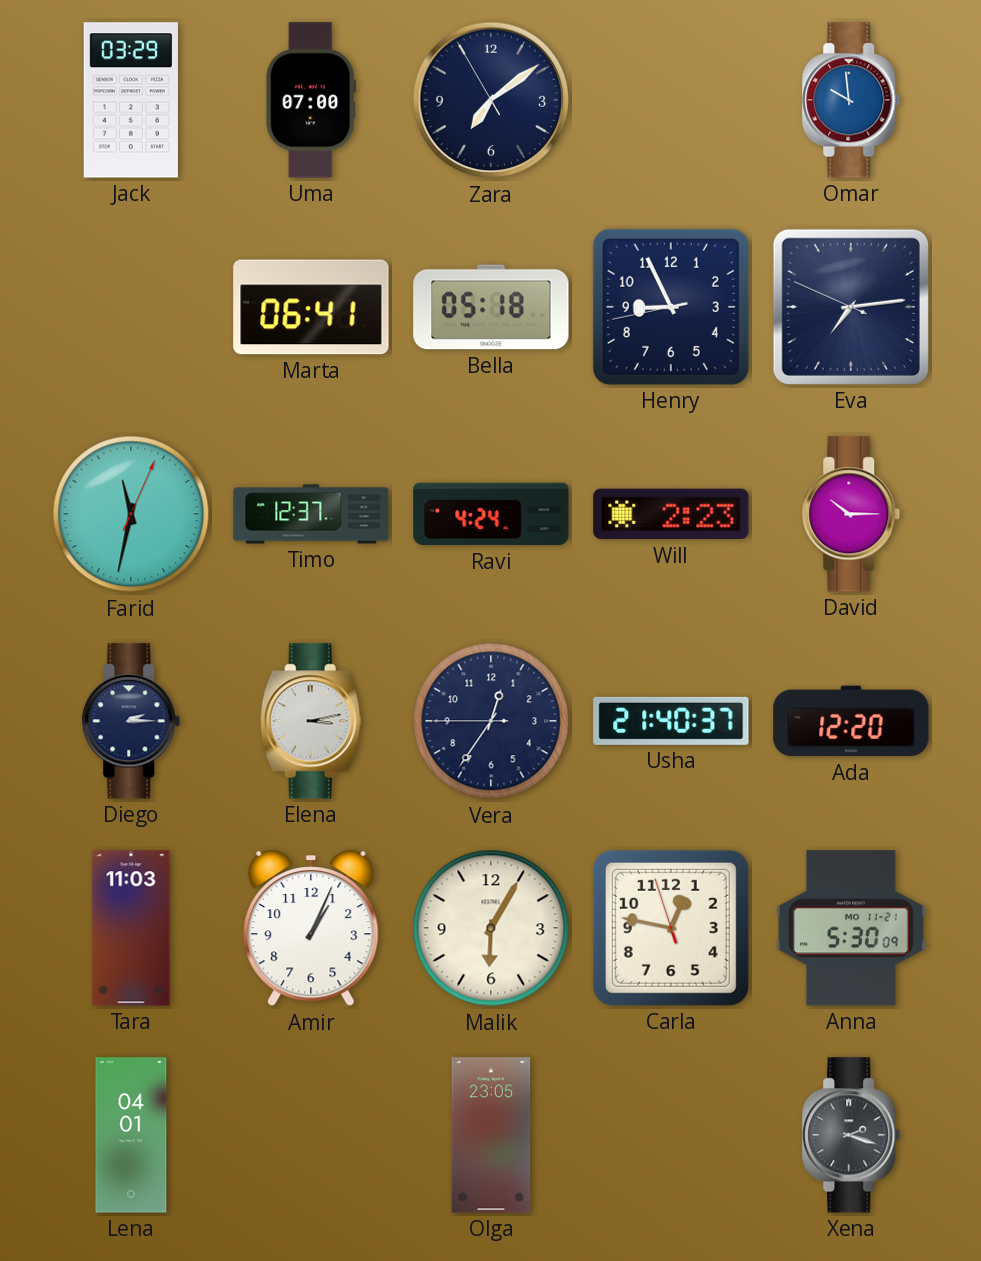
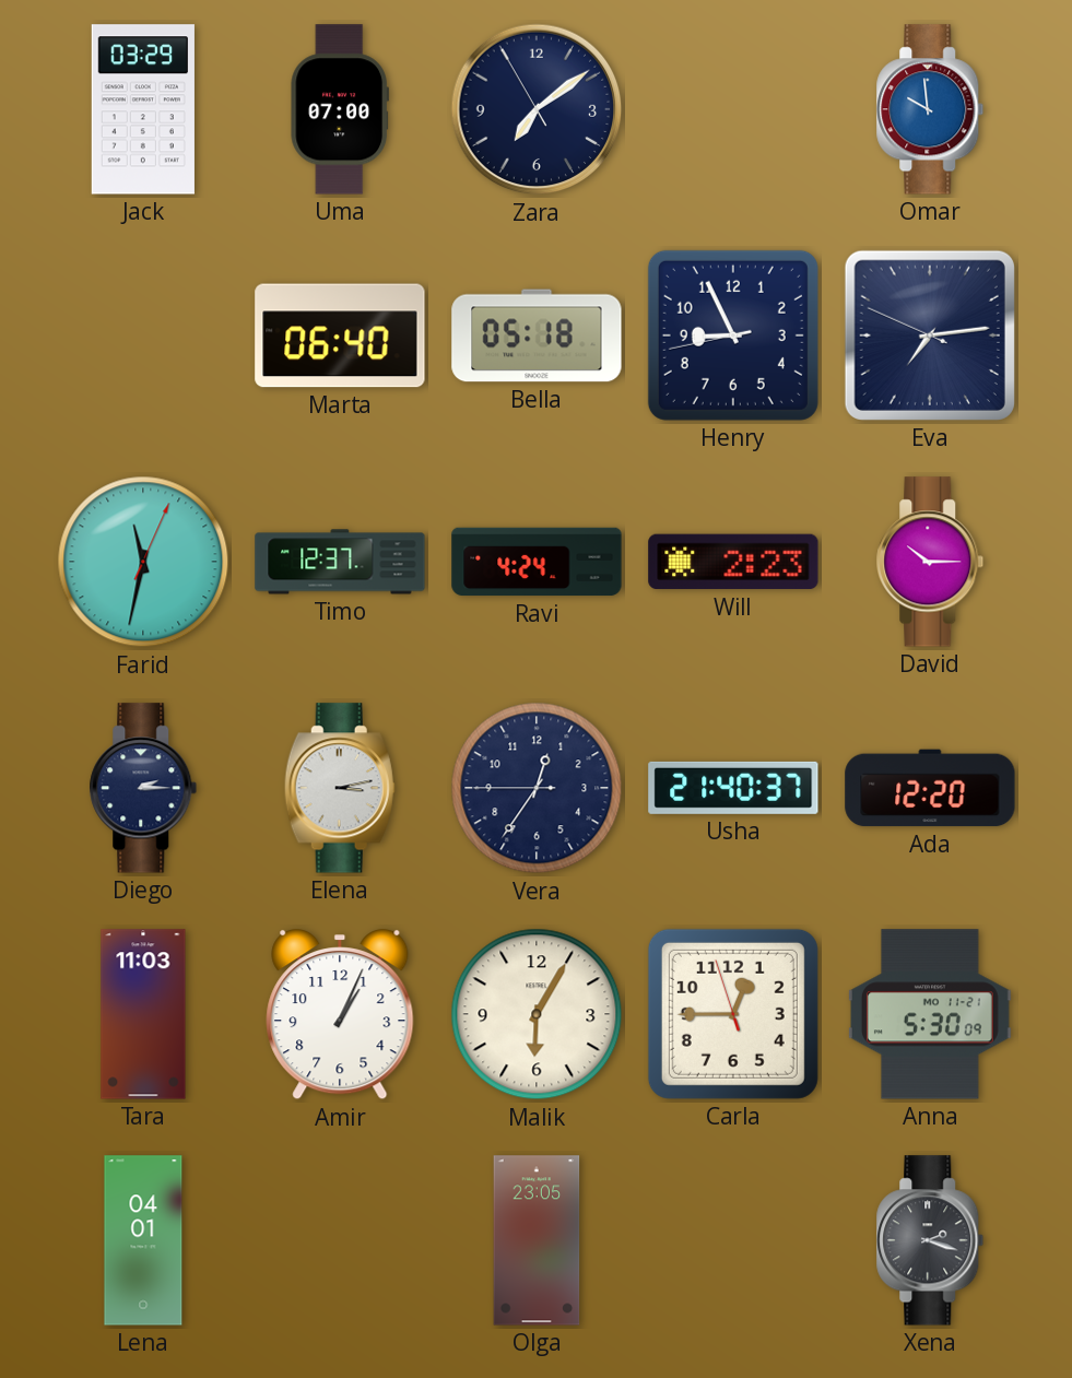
Marta: 06:41 -> 06:40 (340, 335)
Carla: 12:46 -> 12:44 (733, 1014)
